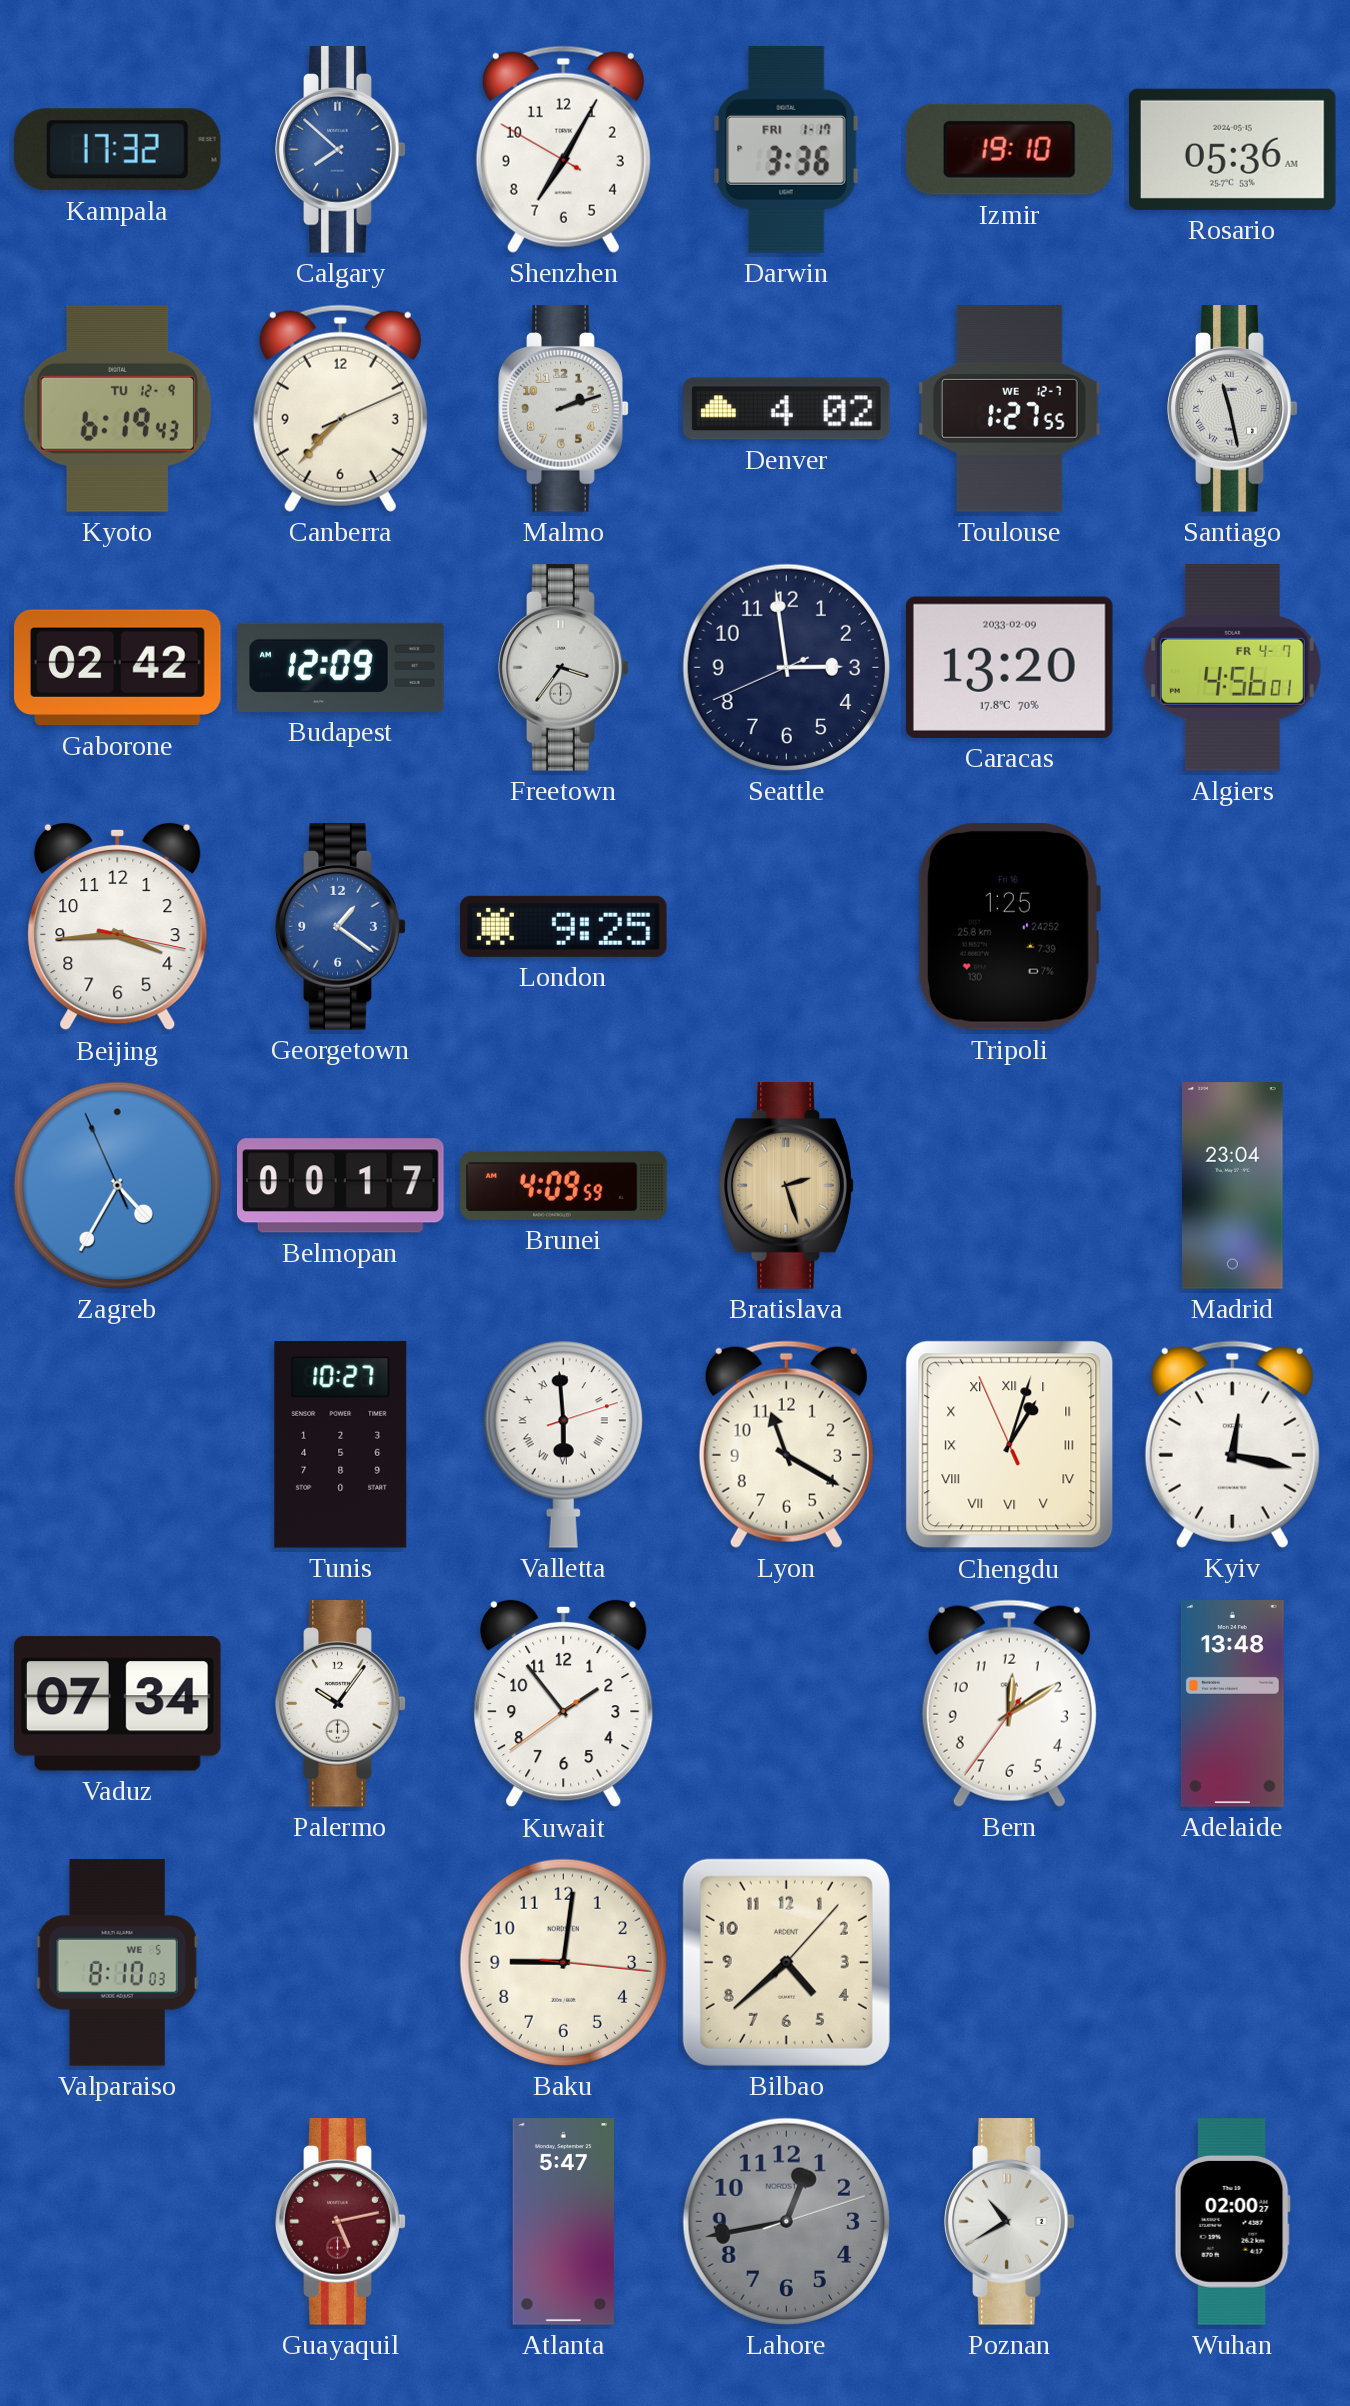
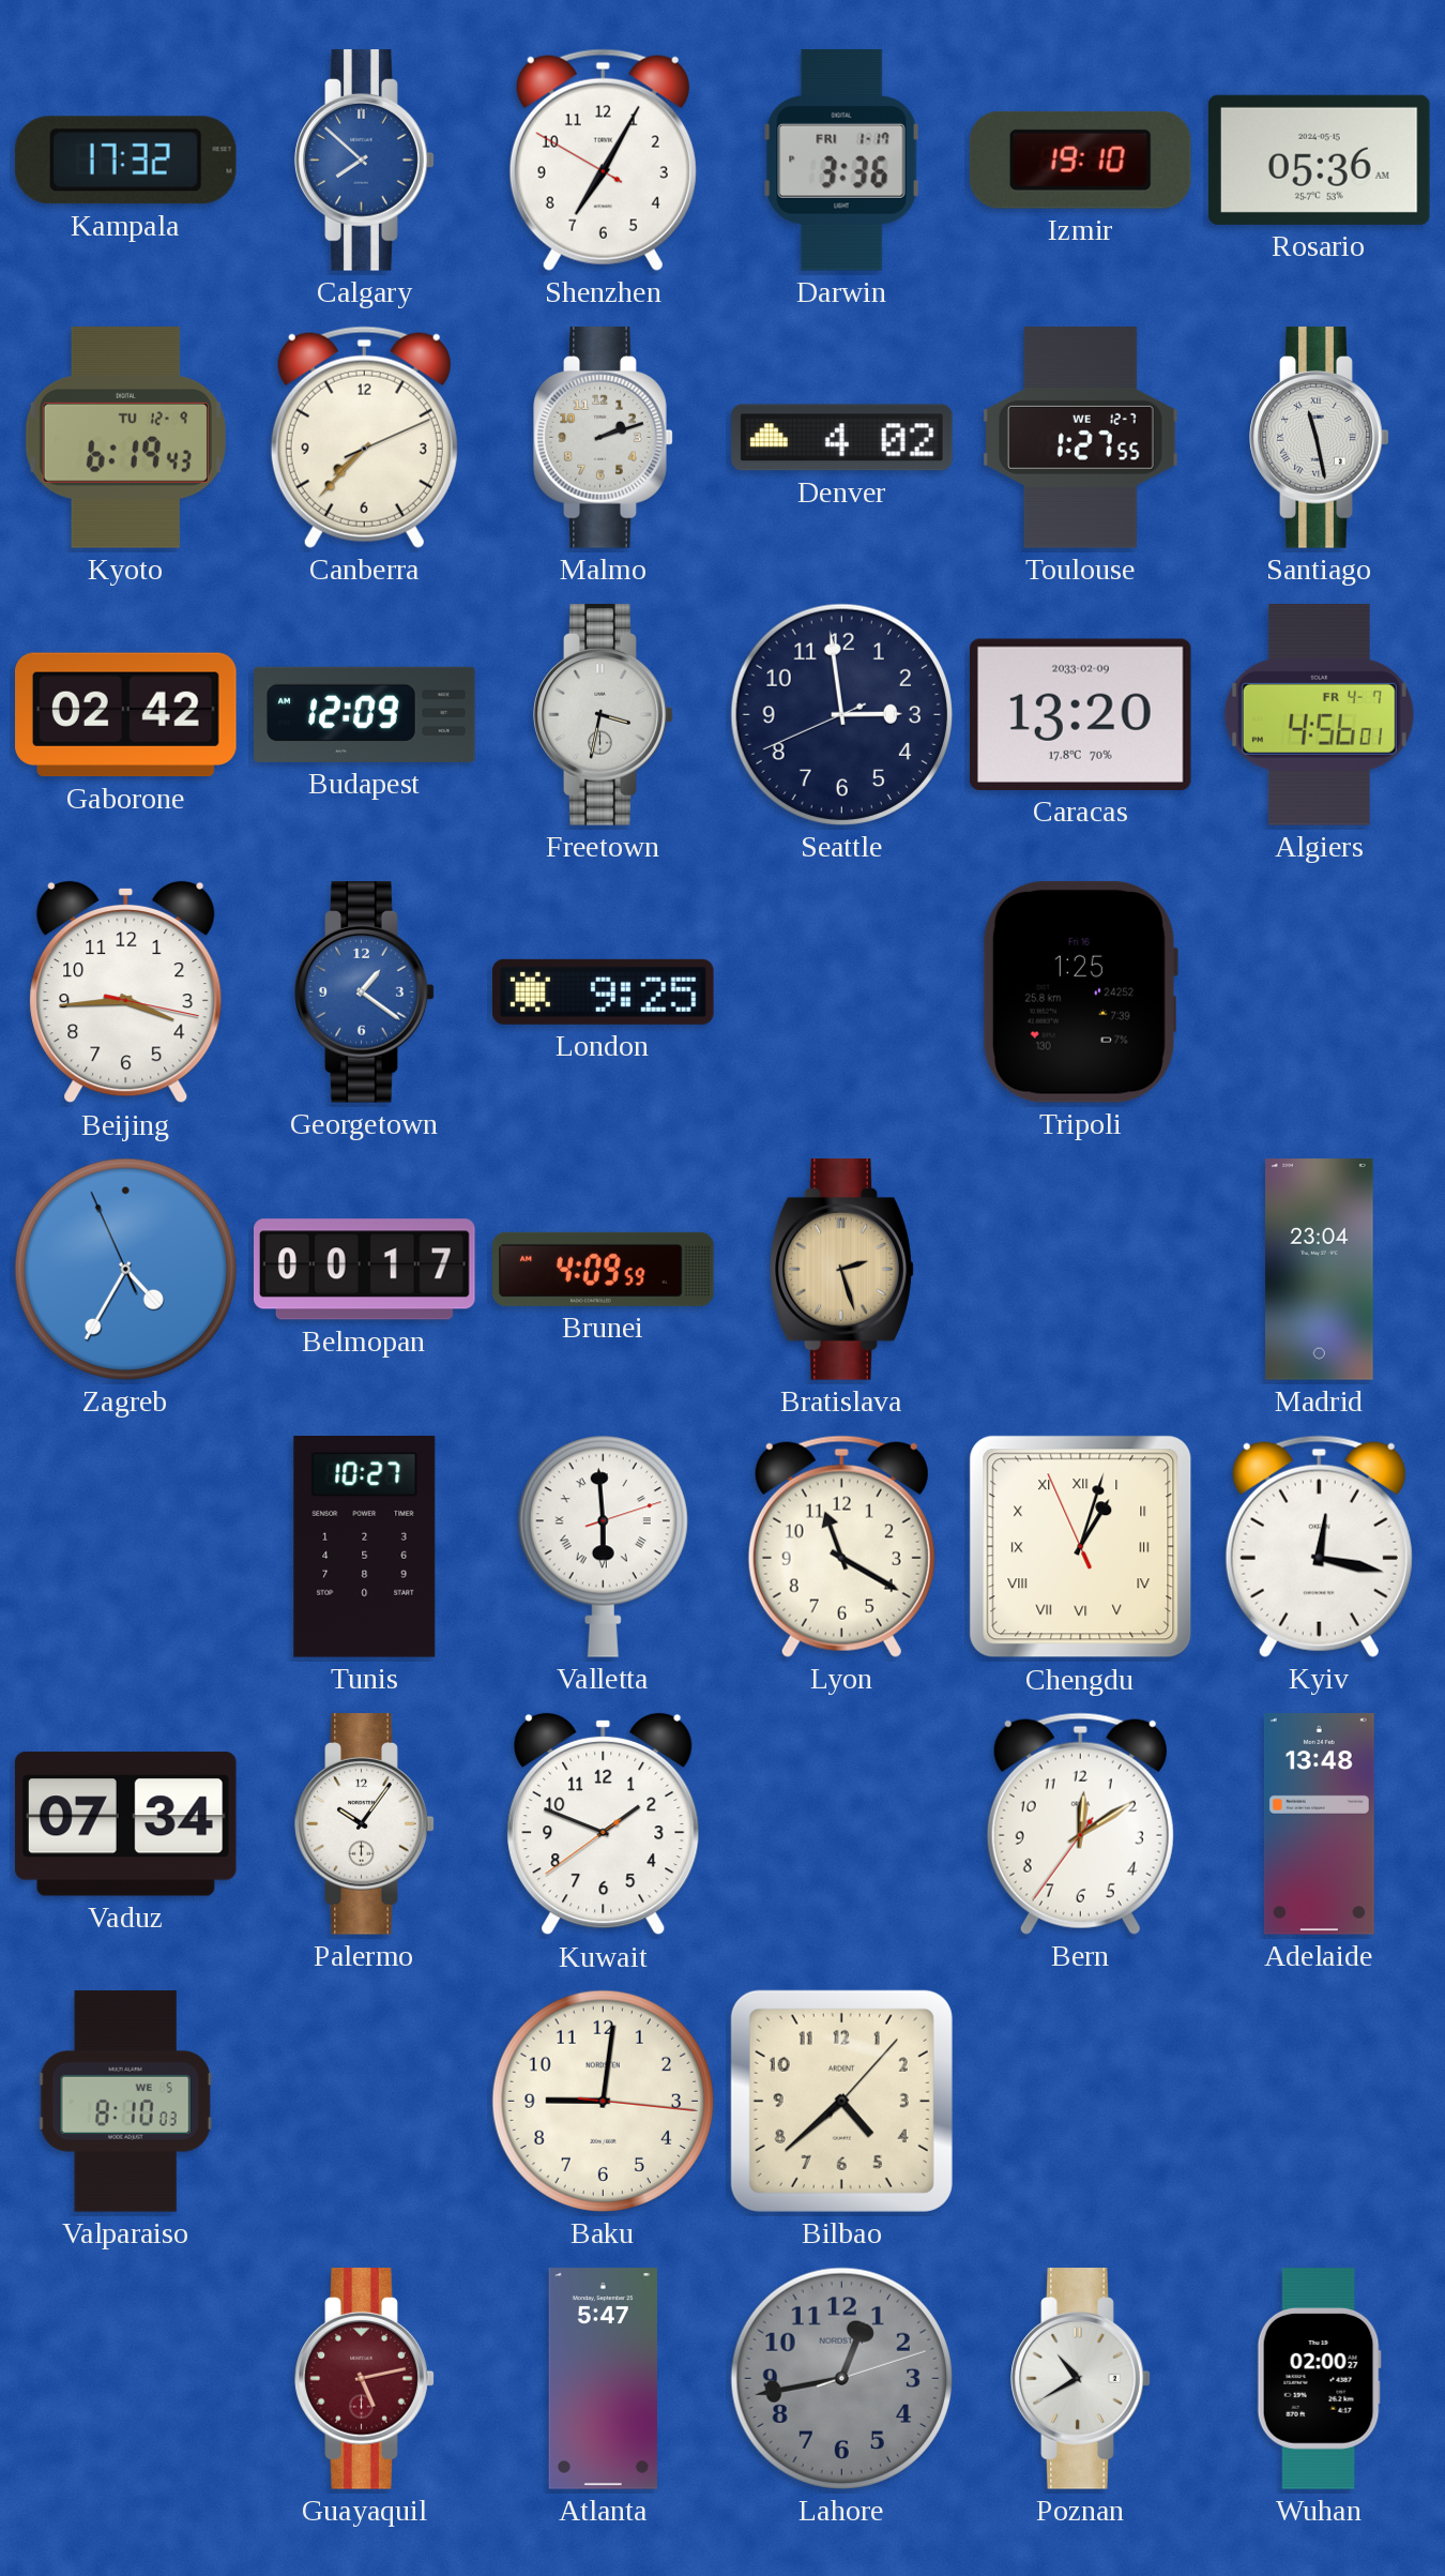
Freetown: 3:36 -> 3:32 (604, 715)
Kuwait: 1:53 -> 1:48 (604, 1824)
